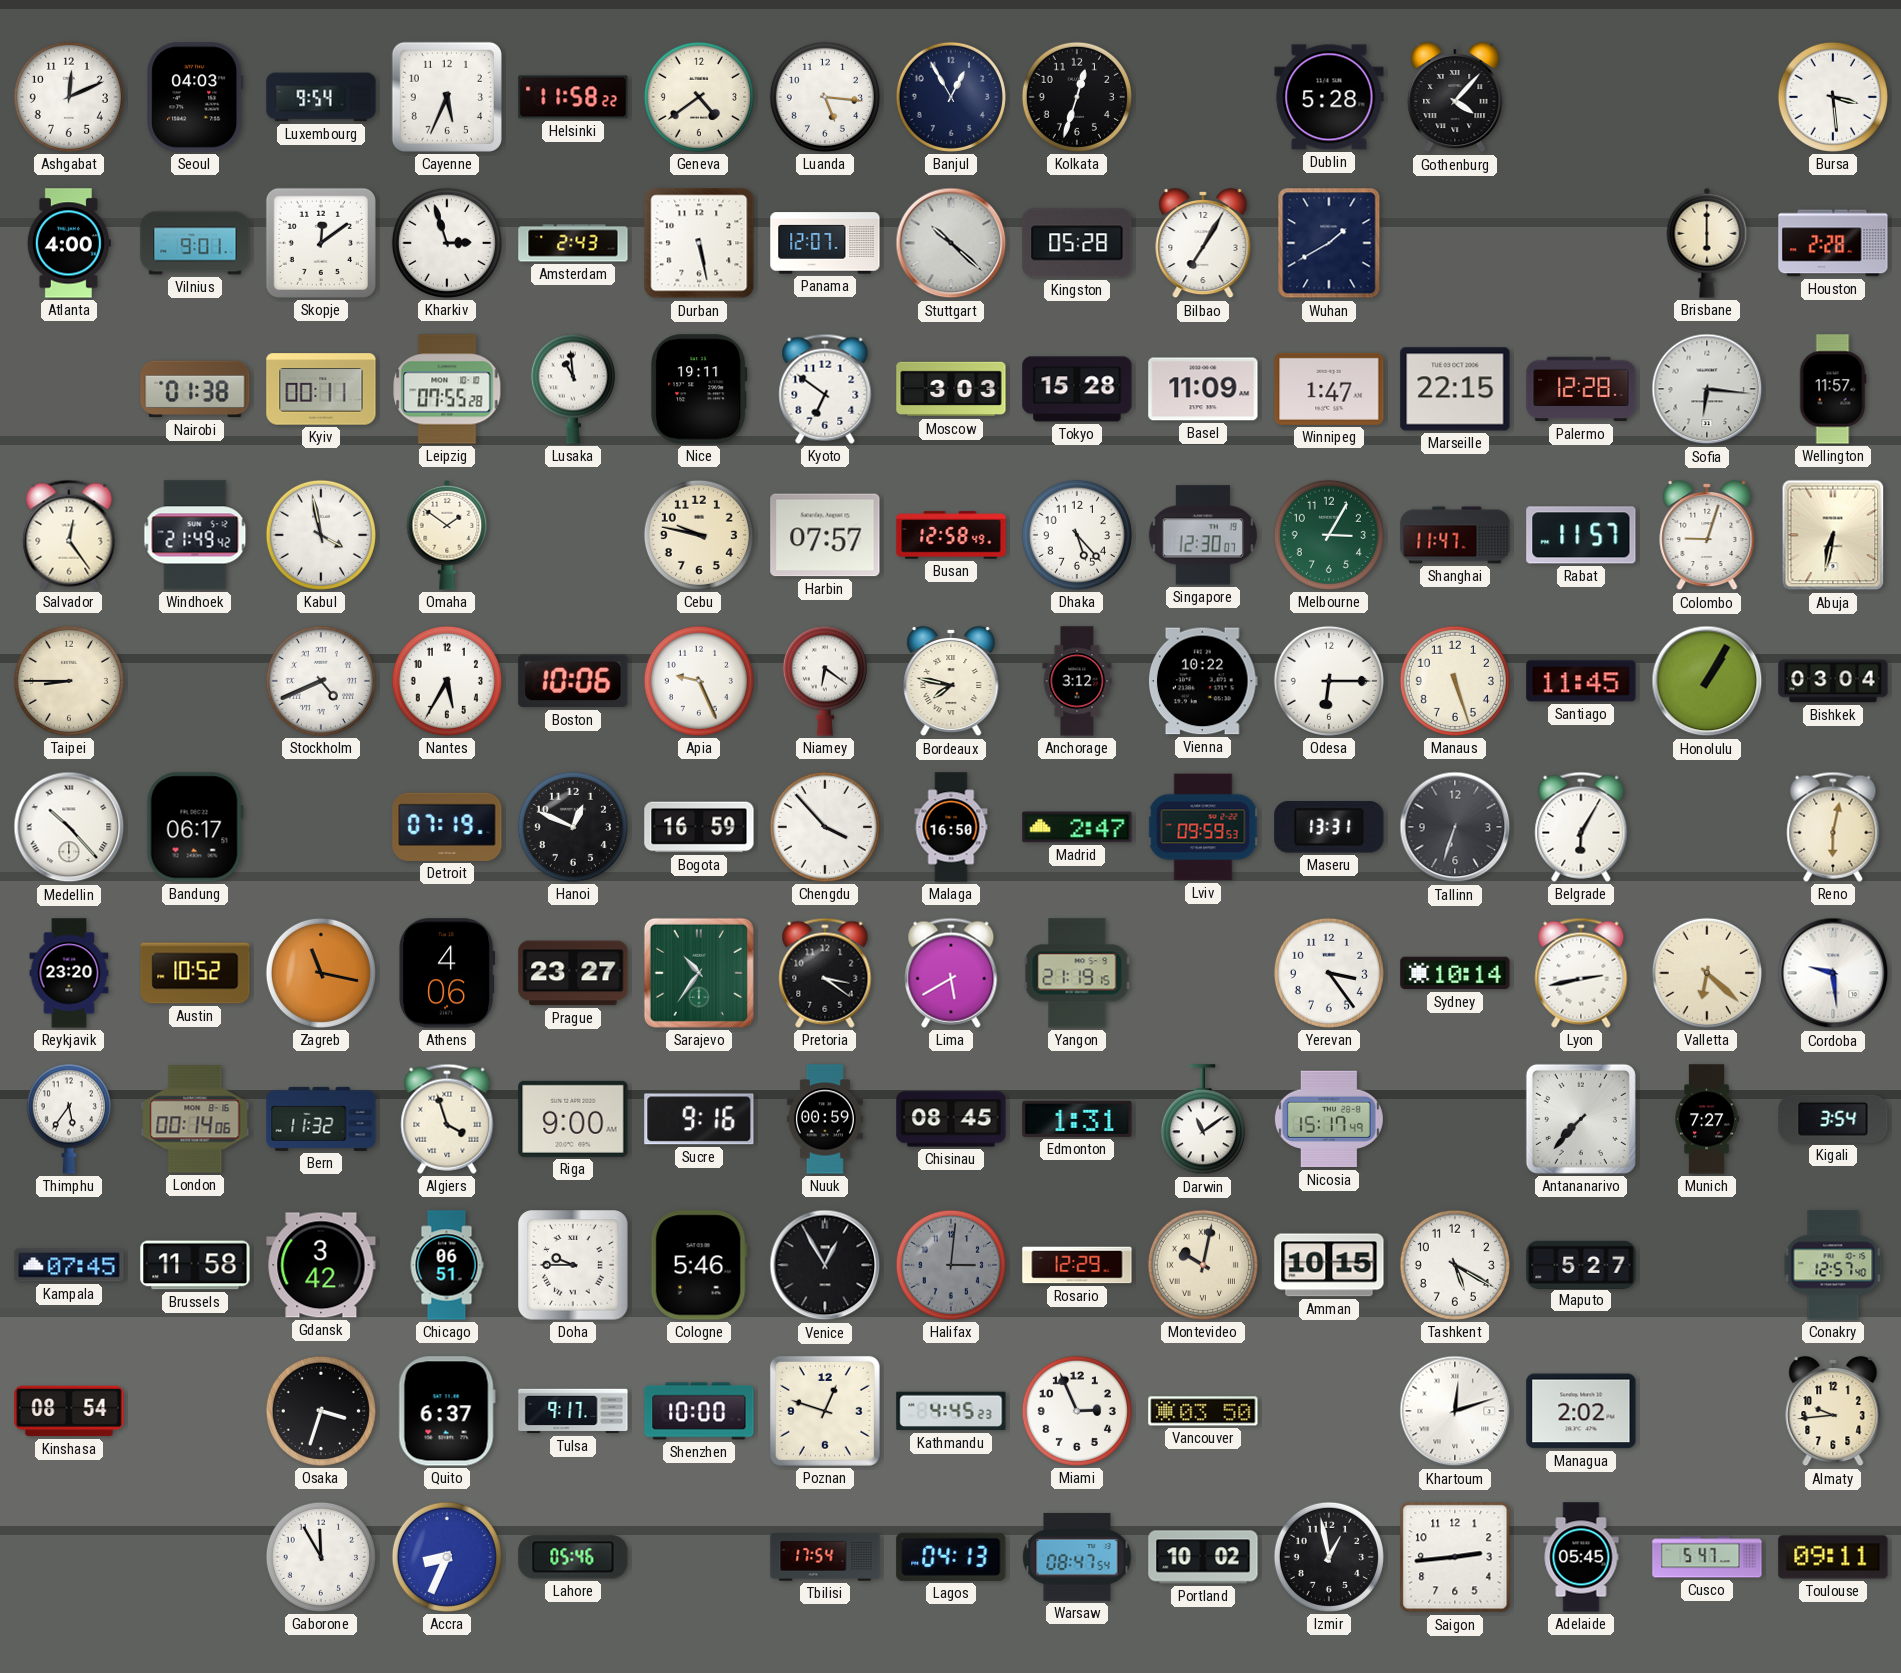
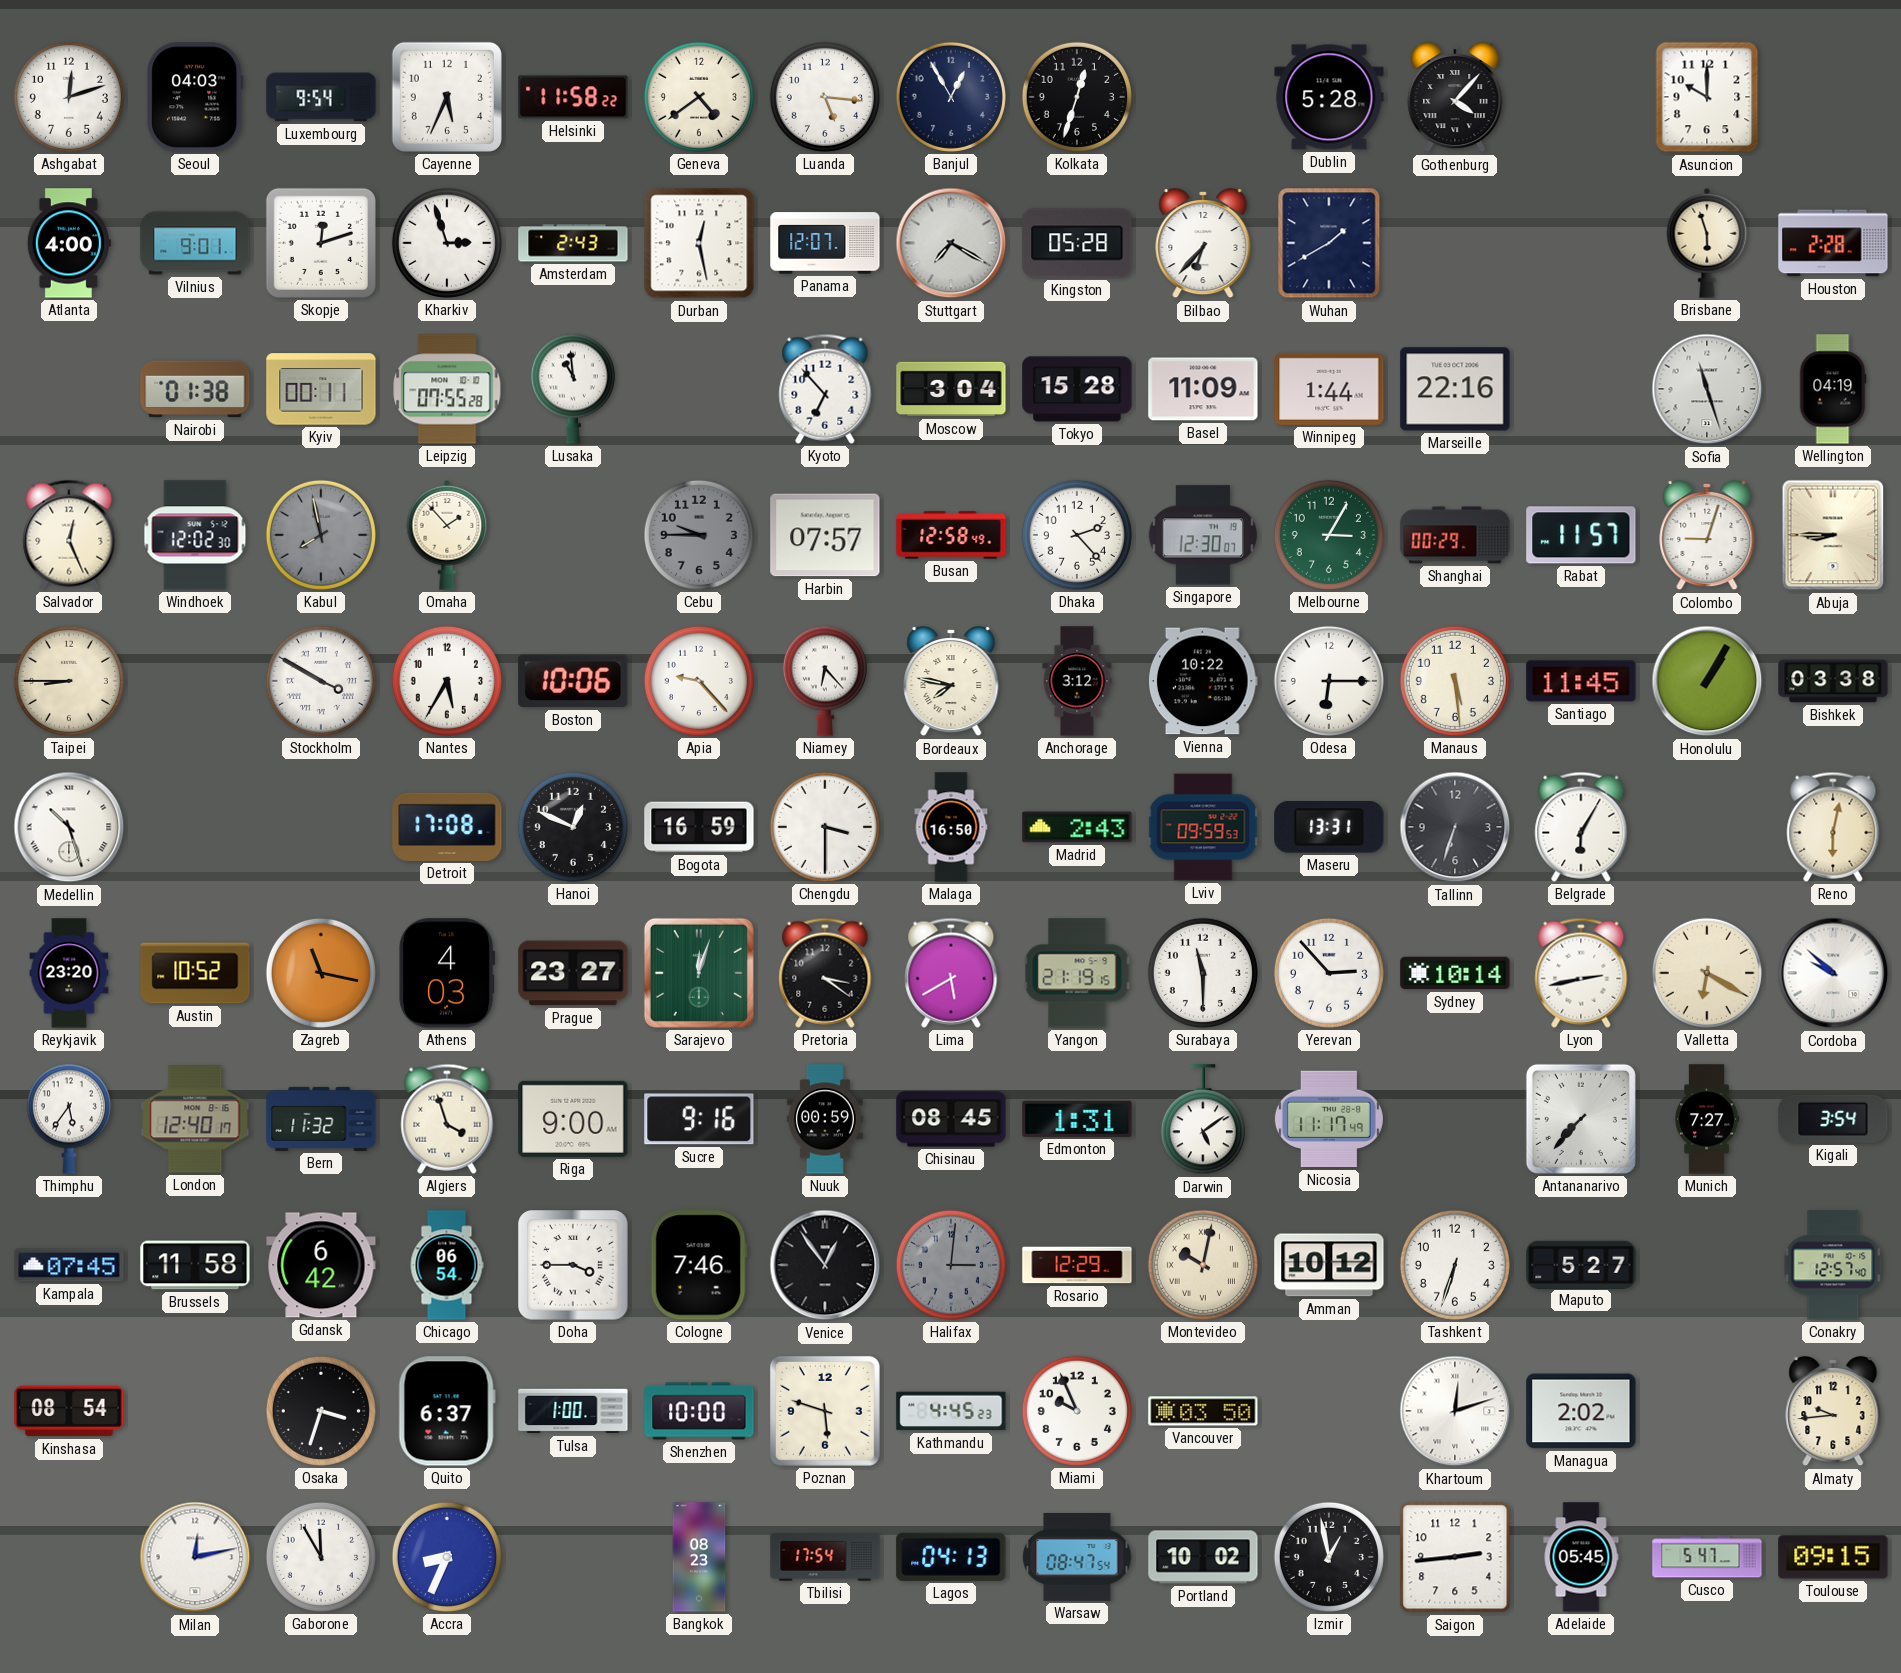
Ashgabat: 12:11 -> 12:12 (69, 97)
Asuncion: none -> 10:00 (1707, 97)
Bursa: 3:29 -> none (1833, 97)
Skopje: 12:09 -> 12:12 (321, 243)
Durban: 5:28 -> 12:28 (699, 243)
Stuttgart: 10:22 -> 7:20 (951, 243)
Bilbao: 7:05 -> 6:37 (1203, 243)
Brisbane: 6:00 -> 5:57 (1707, 243)
Nice: 19:11 -> none (699, 389)
Kyoto: 6:51 -> 6:53 (825, 389)
Moscow: 3:03 -> 3:04 (951, 389)
Winnipeg: 1:47 -> 1:44 (1329, 389)
Marseille: 22:15 -> 22:16 (1455, 389)
Palermo: 12:28 -> none (1581, 389)
Sofia: 6:16 -> 11:27 (1707, 389)
Wellington: 11:57 -> 04:19 (1833, 389)
Salvador: 12:24 -> 12:26 (69, 535)
Windhoek: 21:49 -> 12:02 (195, 535)
Kabul: 3:58 -> 7:58 (321, 535)
Kabul dial: white -> grey (321, 535)
Omaha: 1:51 -> 1:53 (447, 535)
Cebu: 9:47 -> 9:45 (699, 535)
Cebu dial: cream -> grey (699, 535)
Dhaka: 5:23 -> 2:23 (1077, 535)
Shanghai: 11:47 -> 00:29 (1455, 535)
Abuja: 6:32 -> 8:45 (1833, 535)
Stockholm: 4:41 -> 3:50 (321, 681)
Apia: 9:26 -> 9:23 (699, 681)
Niamey: 6:21 -> 6:23 (825, 681)
Manaus: 5:27 -> 5:29 (1455, 681)
Bishkek: 03:04 -> 03:38 (1833, 681)
Medellin: 10:23 -> 10:27 (69, 827)
Bandung: 06:17 -> none (195, 827)
Detroit: 07:19 -> 17:08 (447, 827)
Chengdu: 3:53 -> 3:30 (825, 827)
Madrid: 2:47 -> 2:43 (1077, 827)
Athens: 4:06 -> 4:03 (447, 973)
Sarajevo: 10:36 -> 12:03 (699, 973)
Surabaya: none -> 11:30 (1203, 973)
Yerevan: 3:24 -> 2:53 (1329, 973)
Valletta: 6:22 -> 6:20 (1707, 973)
Cordoba: 9:29 -> 9:52 (1833, 973)
London: 00:14 -> 12:40 (195, 1119)
Darwin: 11:09 -> 5:09 (1203, 1120)
Nicosia: 15:17 -> 11:17 (1329, 1119)
Gdansk: 3:42 -> 6:42 (321, 1265)
Chicago: 06:51 -> 06:54 (447, 1265)
Doha: 9:45 -> 3:45 (573, 1265)
Cologne: 5:46 -> 7:46 (699, 1265)
Venice: 12:55 -> 12:54 (825, 1265)
Amman: 10:15 -> 10:12 (1329, 1265)
Tashkent: 5:20 -> 6:33 (1455, 1265)
Tulsa: 9:17 -> 1:00 (573, 1411)
Poznan: 12:48 -> 5:48 (825, 1411)
Miami: 2:56 -> 9:56 (1077, 1411)
Milan: none -> 12:13 (195, 1557)
Lahore: 05:46 -> none (573, 1557)
Bangkok: none -> 08:23 (699, 1557)
Toulouse: 09:11 -> 09:15 (1833, 1557)
